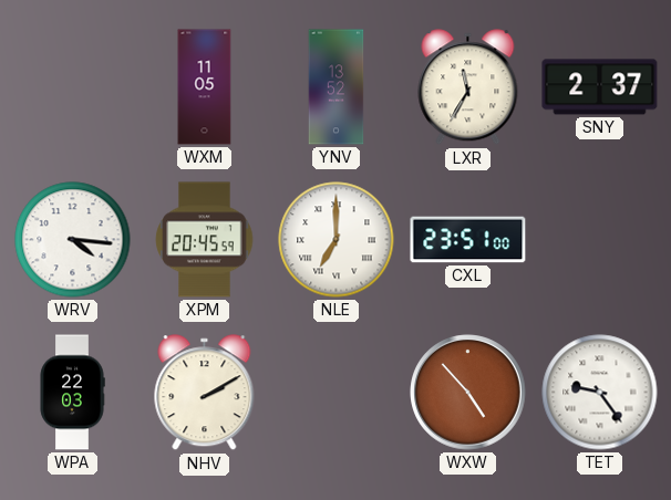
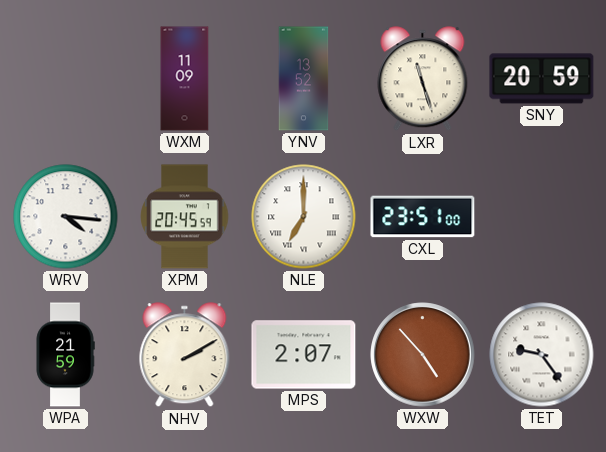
WXM: 11:05 -> 11:09 (185, 79)
LXR: 11:35 -> 11:27 (423, 79)
SNY: 2:37 -> 20:59 (542, 79)
WPA: 22:03 -> 21:59 (65, 355)
MPS: none -> 2:07 (304, 355)
